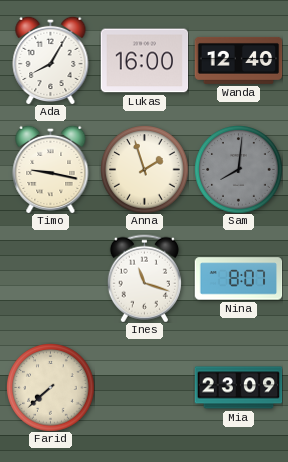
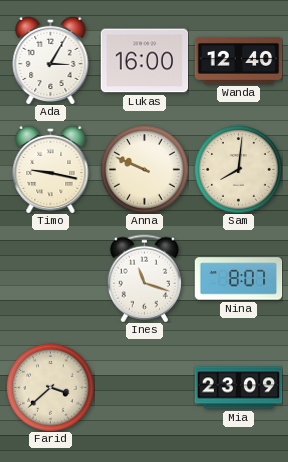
Ada: 8:05 -> 3:05 (51, 60)
Anna: 1:57 -> 9:49 (144, 169)
Sam dial: grey -> cream (238, 169)
Farid: 7:38 -> 3:38 (50, 387)
